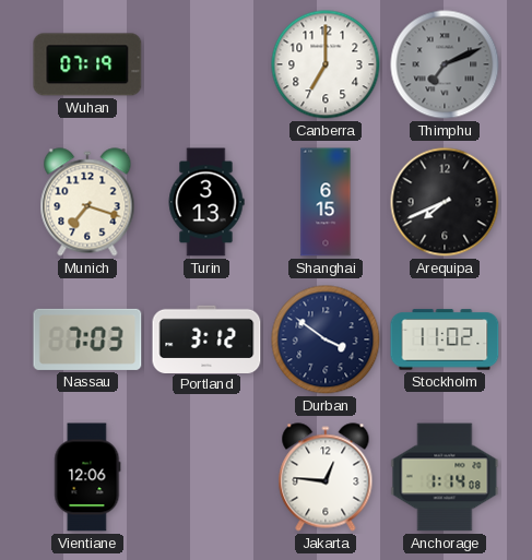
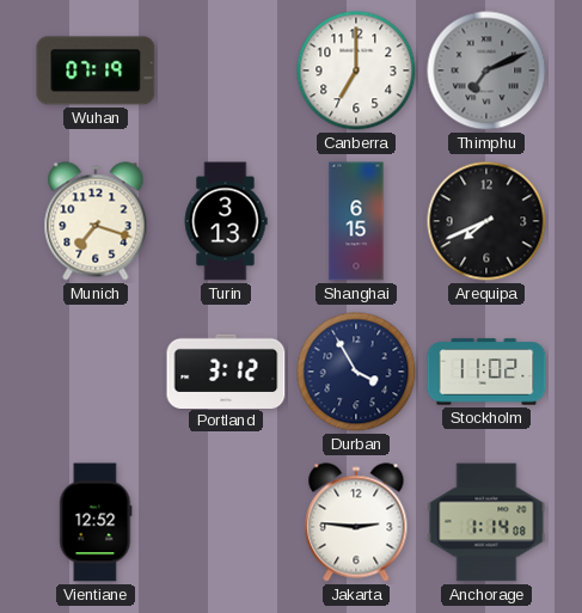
Nassau: 7:03 -> none (87, 339)
Durban: 3:51 -> 3:55 (356, 372)
Vientiane: 12:06 -> 12:52 (96, 522)
Jakarta: 12:46 -> 2:46 (356, 522)
